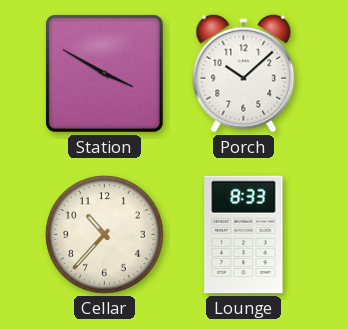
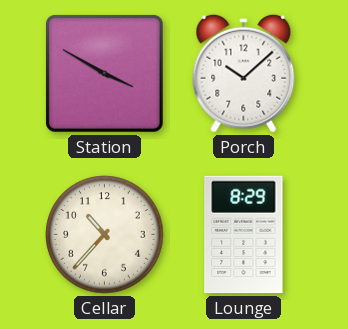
Lounge: 8:33 -> 8:29 (244, 235)
